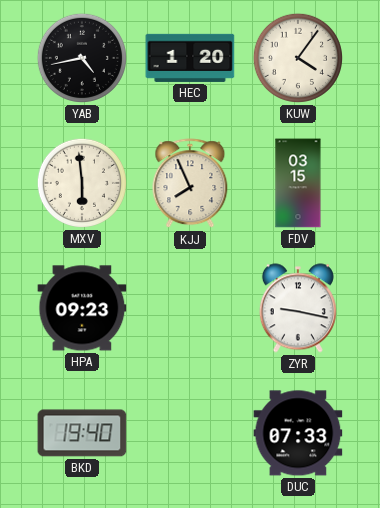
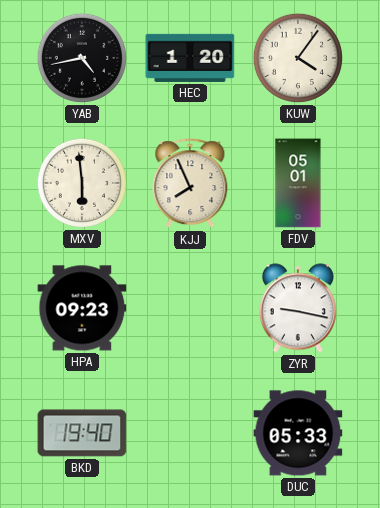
FDV: 03:15 -> 05:01 (298, 183)
DUC: 07:33 -> 05:33 (298, 433)
